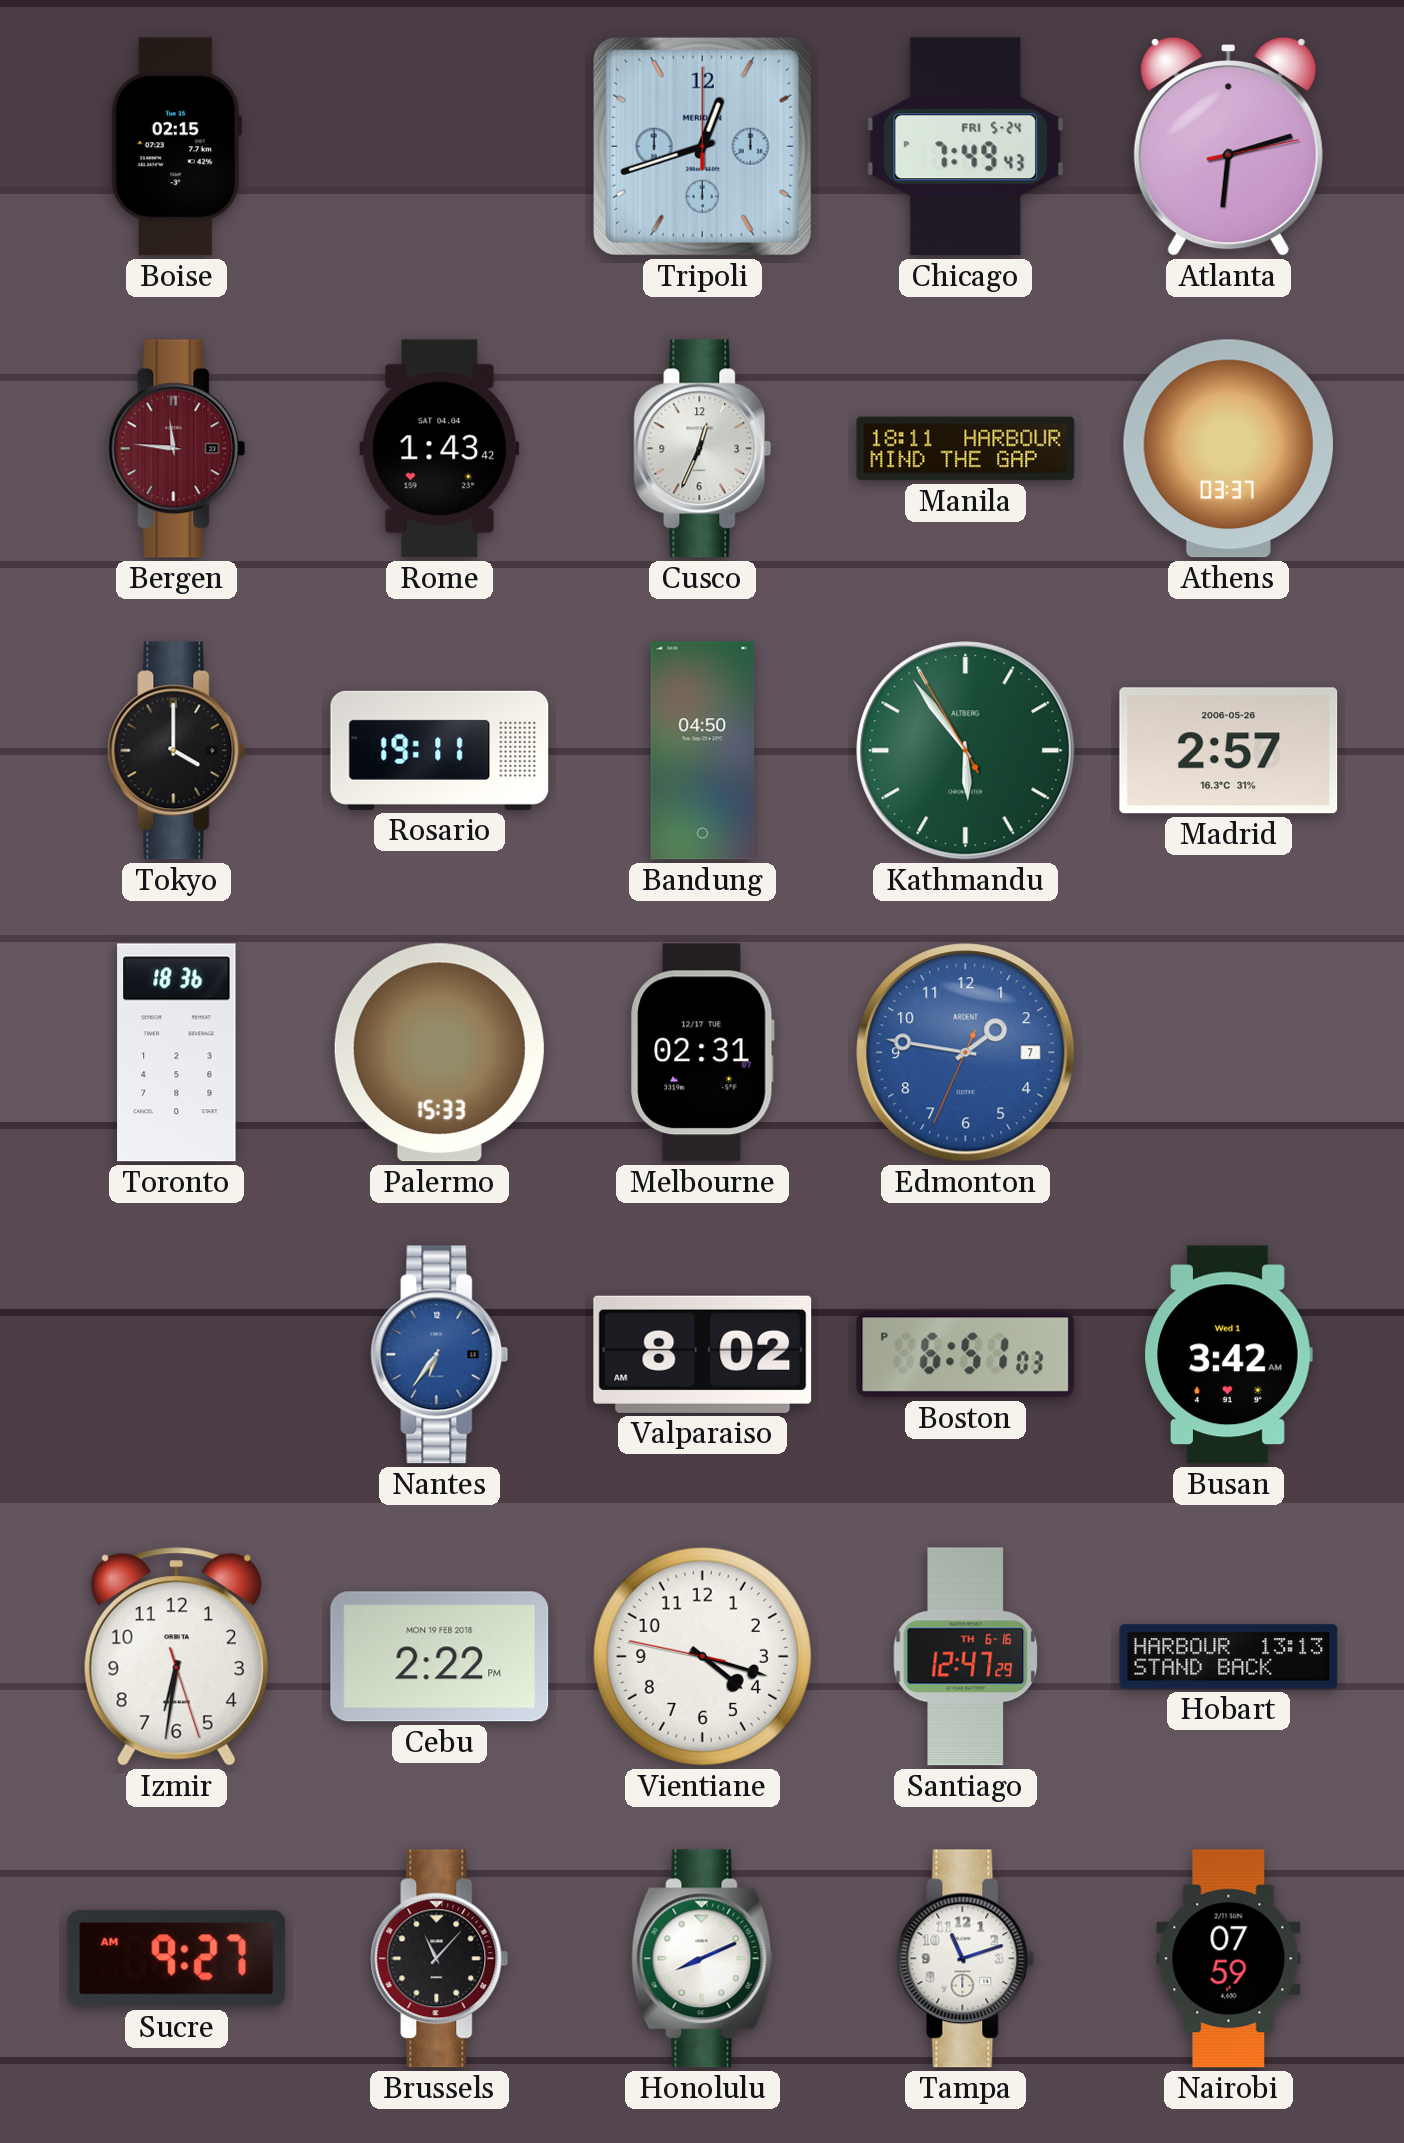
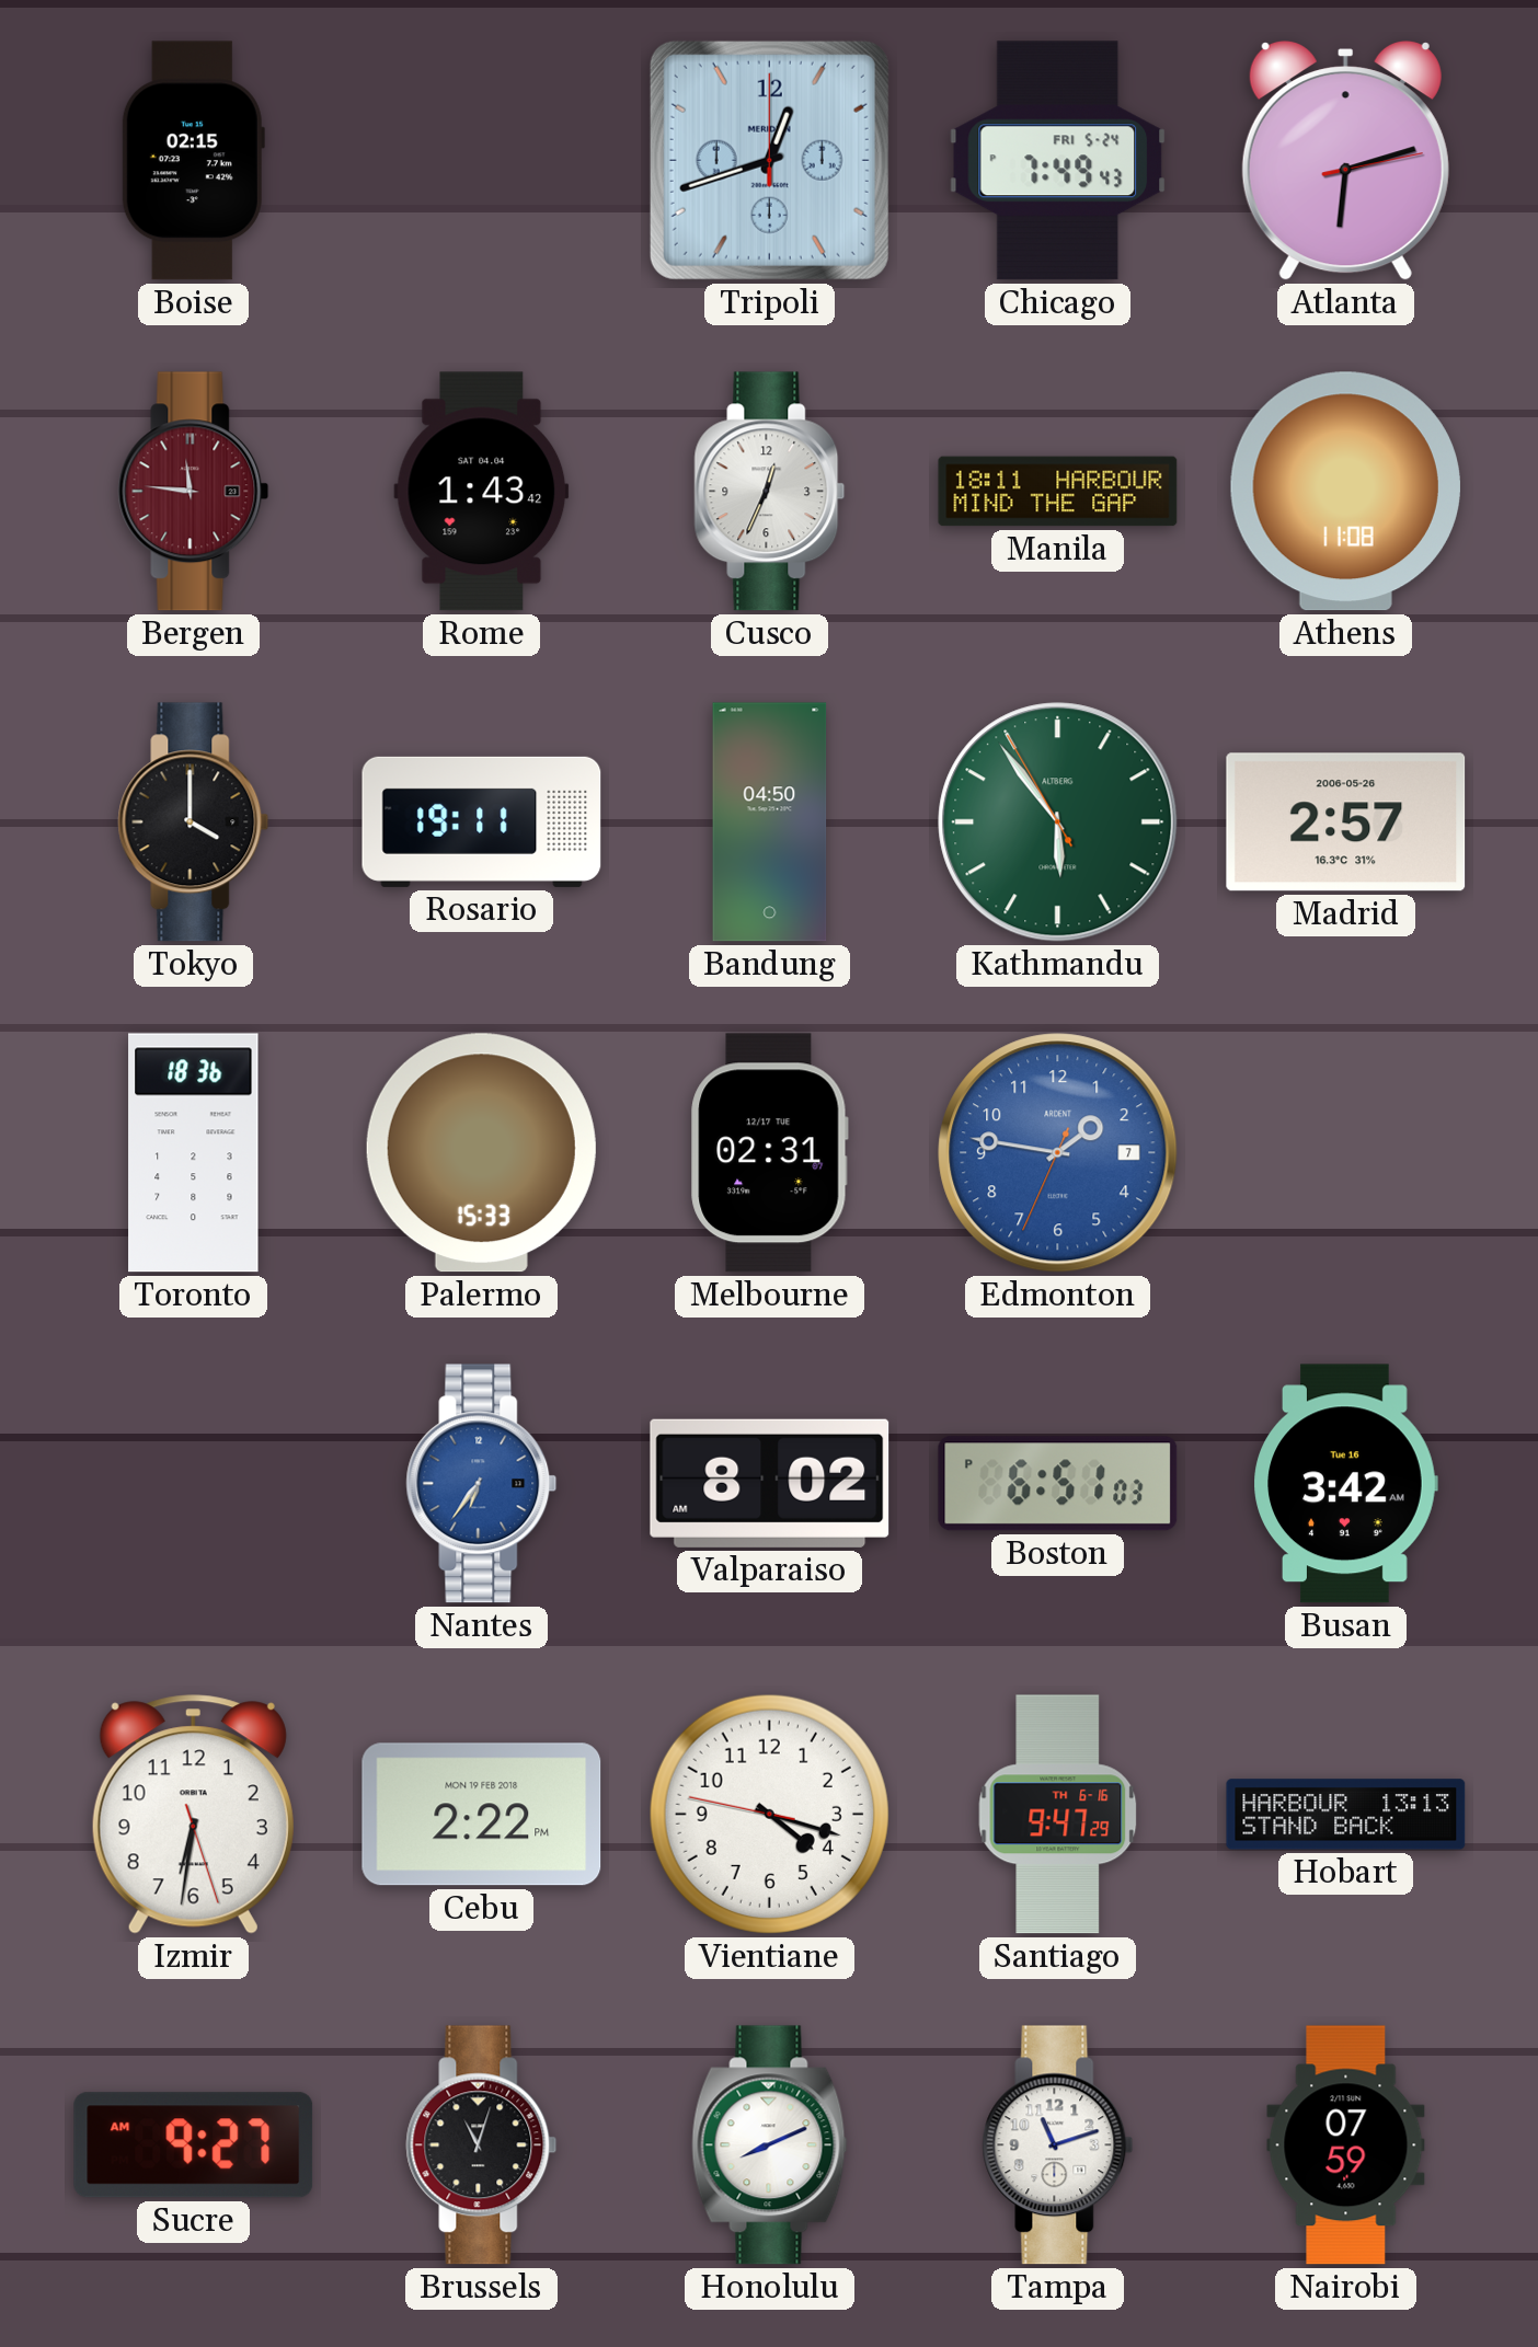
Athens: 03:37 -> 11:08 (1345, 492)
Busan date: Wed 1 -> Tue 16 (1345, 1484)
Santiago: 12:47 -> 9:47 (1058, 1815)
Brussels: 11:07 -> 11:03 (482, 2145)
